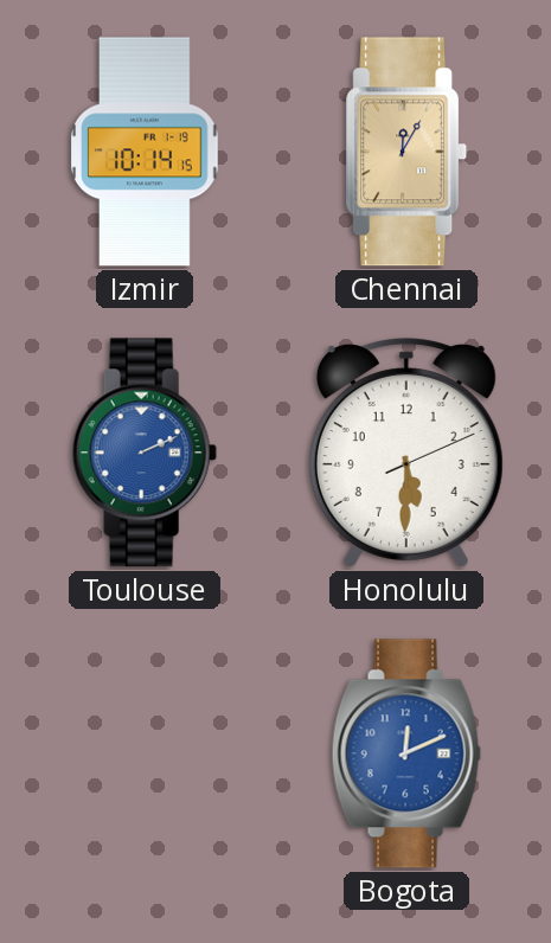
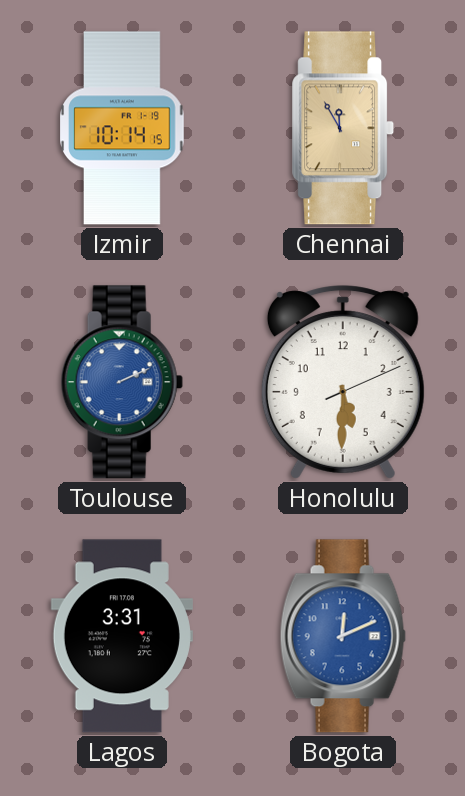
Chennai: 12:05 -> 11:55 (344, 128)
Lagos: none -> 3:31 (122, 636)
